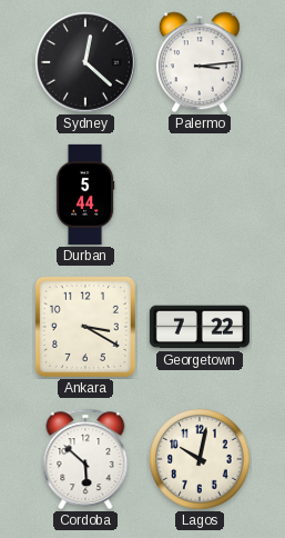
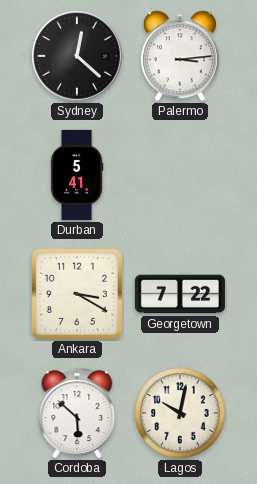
Durban: 5:44 -> 5:41 (77, 175)
